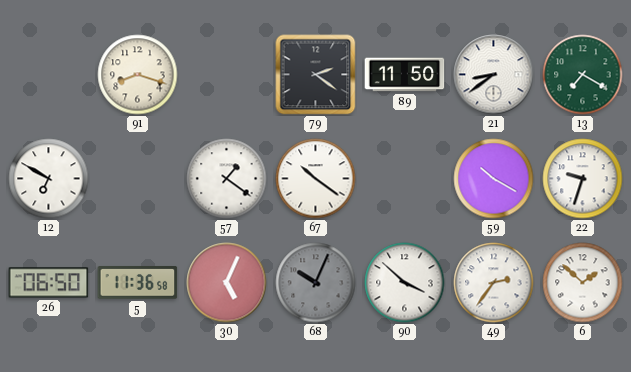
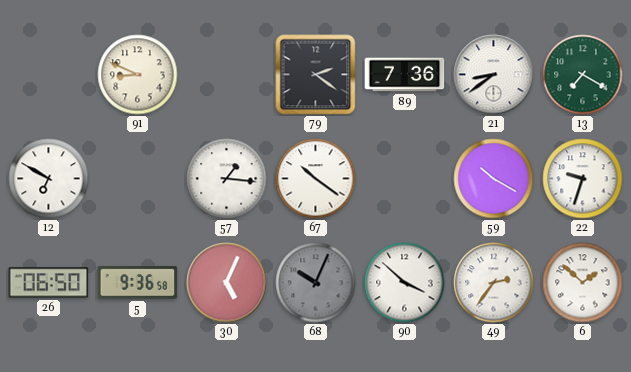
91: 8:18 -> 8:49 (138, 75)
89: 11:50 -> 7:36 (405, 75)
57: 1:21 -> 1:16 (227, 179)
5: 11:36 -> 9:36 (138, 283)
